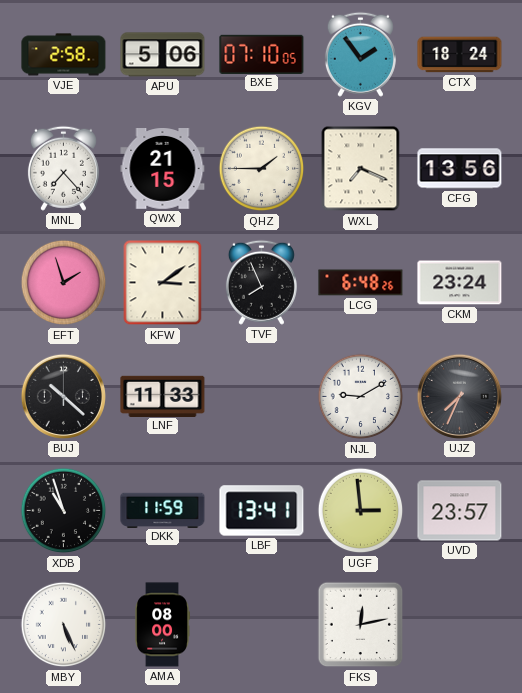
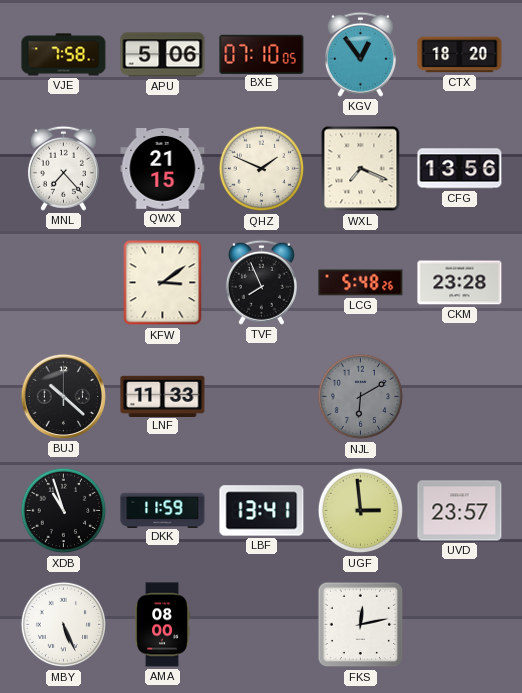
VJE: 2:58 -> 7:58 (64, 55)
KGV: 1:54 -> 12:54 (360, 54)
CTX: 18:24 -> 18:20 (460, 55)
QHZ: 1:45 -> 1:49 (262, 169)
EFT: 1:57 -> none (64, 283)
LCG: 6:48 -> 5:48 (361, 283)
CKM: 23:24 -> 23:28 (460, 283)
NJL: 9:10 -> 6:10 (361, 397)
NJL dial: white -> grey (361, 397)
UJZ: 7:34 -> none (459, 396)
